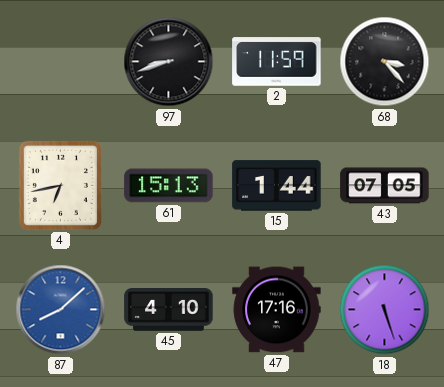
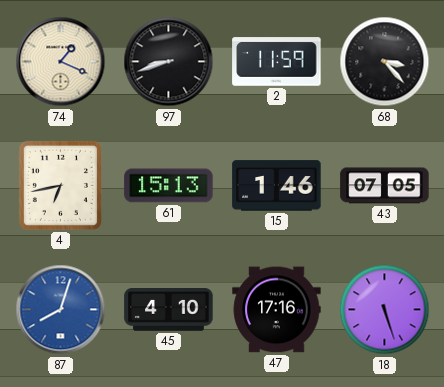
74: none -> 1:19 (61, 62)
15: 1:44 -> 1:46 (277, 186)
87: 8:08 -> 8:03 (61, 310)
